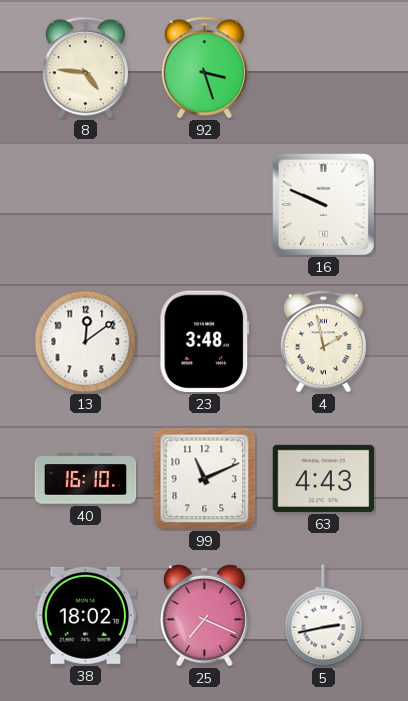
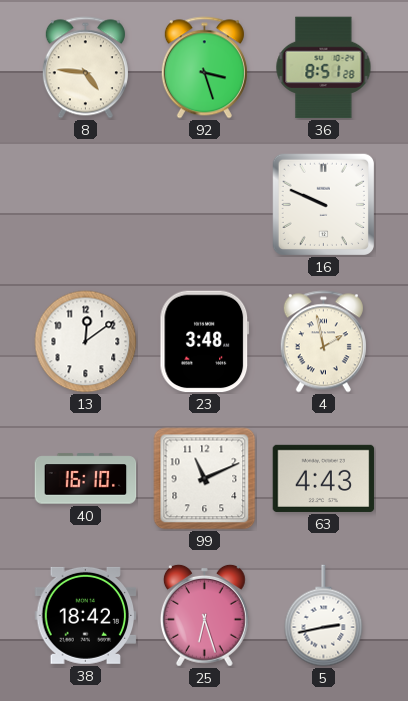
36: none -> 8:51 (324, 68)
38: 18:02 -> 18:42 (86, 615)
25: 7:19 -> 6:27 (204, 615)
